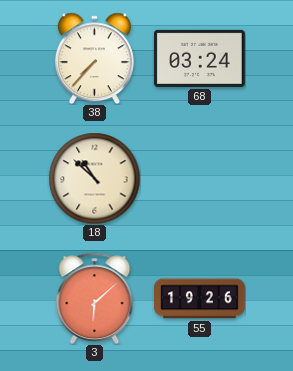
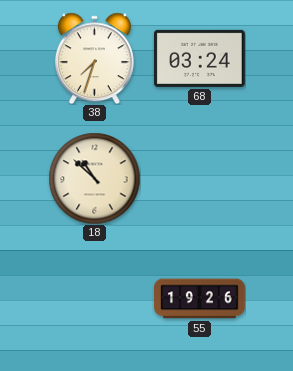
38: 7:37 -> 7:33 (94, 58)
3: 6:08 -> none (95, 298)
